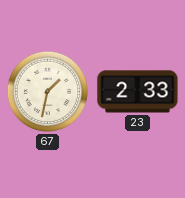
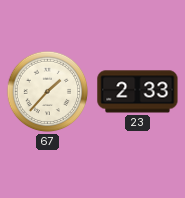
67: 1:32 -> 1:37 (48, 92)
